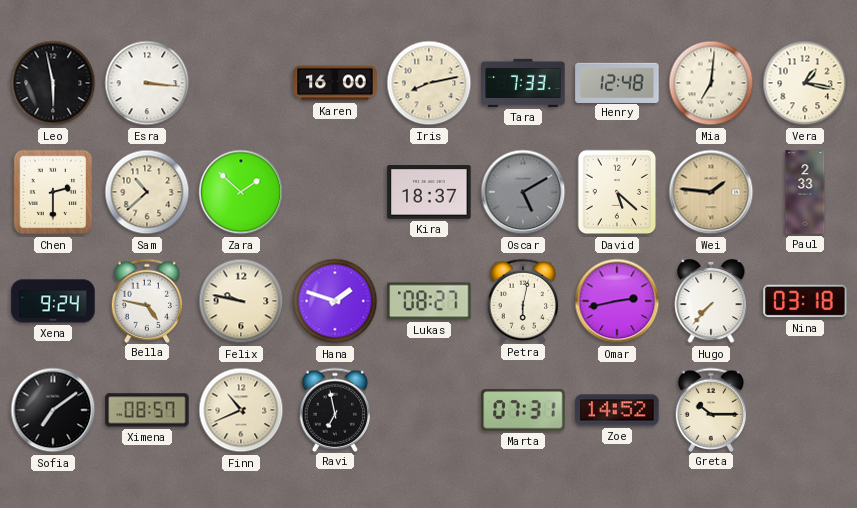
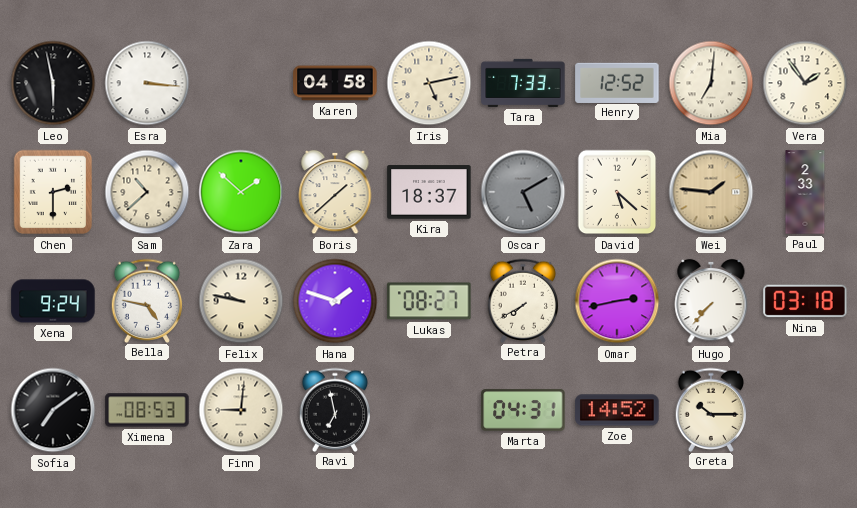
Karen: 16:00 -> 04:58 (335, 83)
Iris: 8:13 -> 5:13 (429, 83)
Henry: 12:48 -> 12:52 (617, 82)
Vera: 1:17 -> 1:54 (805, 83)
Boris: none -> 1:38 (335, 192)
Petra: 6:02 -> 7:40 (523, 300)
Ximena: 08:57 -> 08:53 (147, 410)
Finn: 10:41 -> 9:01 (241, 410)
Marta: 07:31 -> 04:31 (523, 410)
